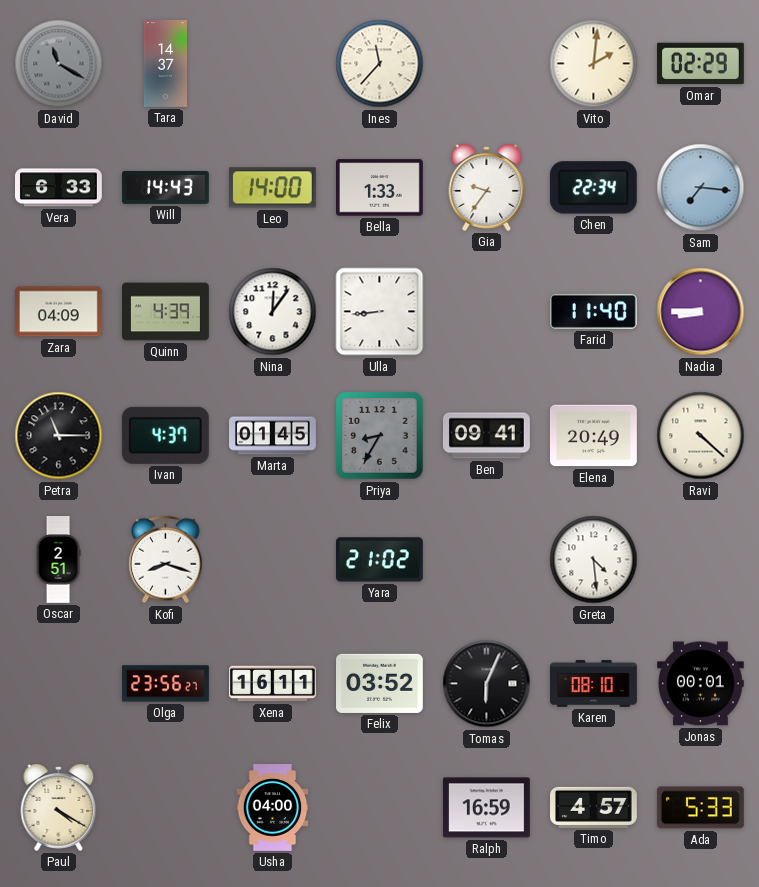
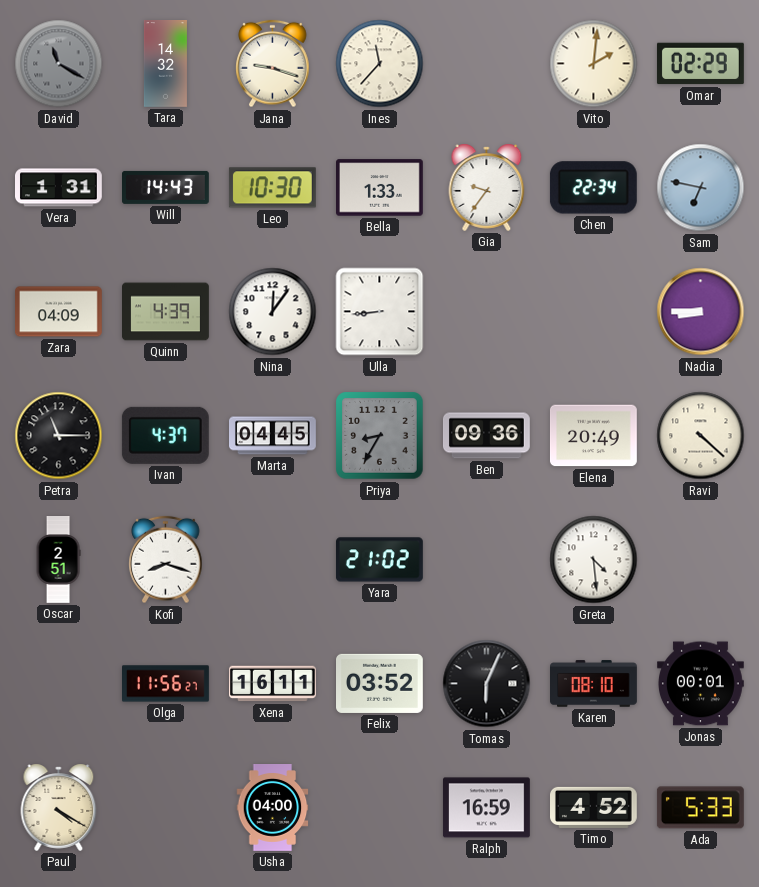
Tara: 14:37 -> 14:32 (165, 64)
Jana: none -> 9:18 (273, 64)
Vera: 6:33 -> 1:31 (59, 188)
Leo: 14:00 -> 10:30 (272, 188)
Sam: 7:16 -> 6:47 (701, 188)
Farid: 11:40 -> none (593, 311)
Marta: 01:45 -> 04:45 (273, 436)
Ben: 09:41 -> 09:36 (487, 436)
Olga: 23:56 -> 11:56 (166, 684)
Timo: 4:57 -> 4:52 (594, 807)
